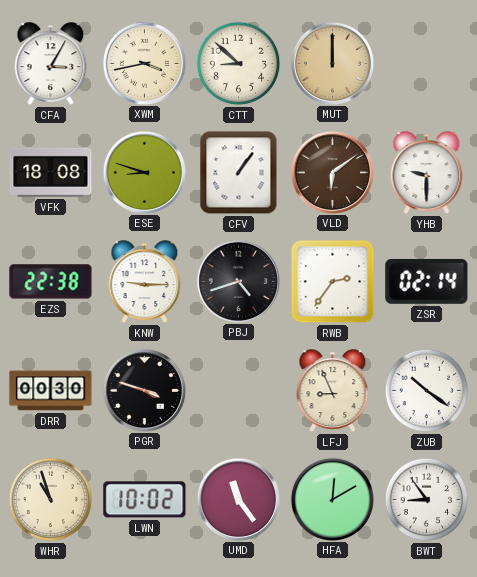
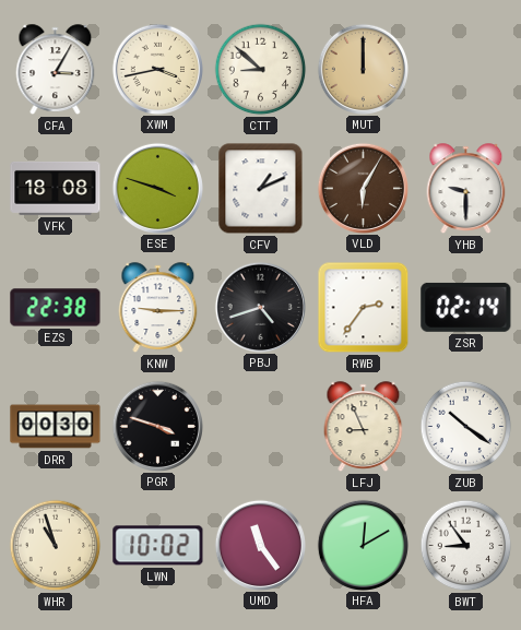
ESE: 8:48 -> 3:48 (157, 188)
CFV: 1:06 -> 1:11 (261, 189)
VLD: 6:09 -> 6:05 (363, 188)
